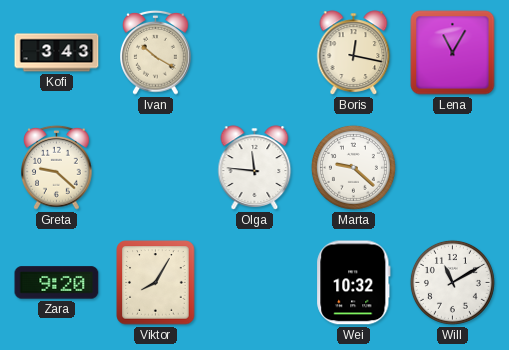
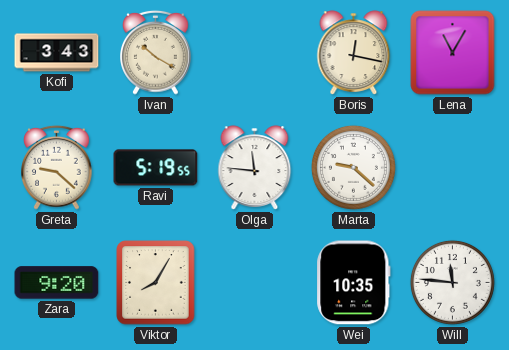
Ravi: none -> 5:19 (156, 168)
Wei: 10:32 -> 10:35 (354, 283)
Will: 11:10 -> 11:46 (452, 282)
